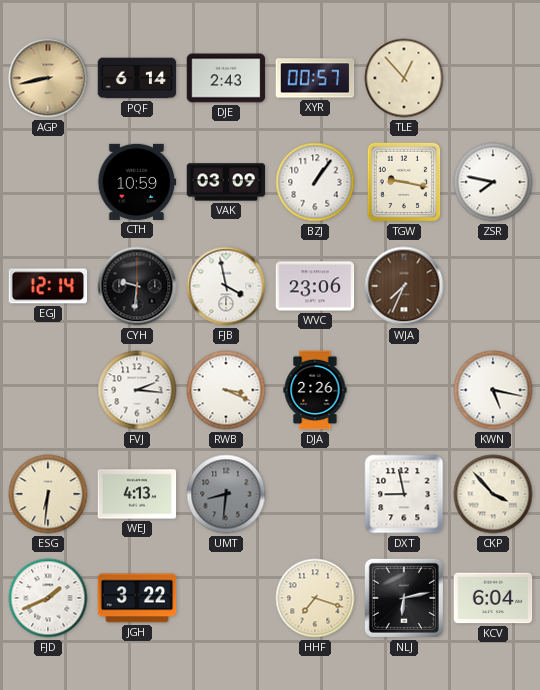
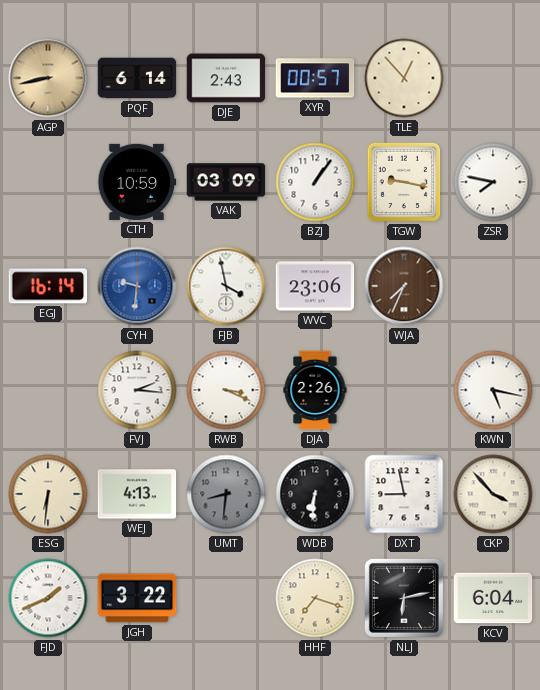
EGJ: 12:14 -> 16:14 (48, 286)
CYH dial: black -> blue (137, 286)
WDB: none -> 6:31 (315, 494)
